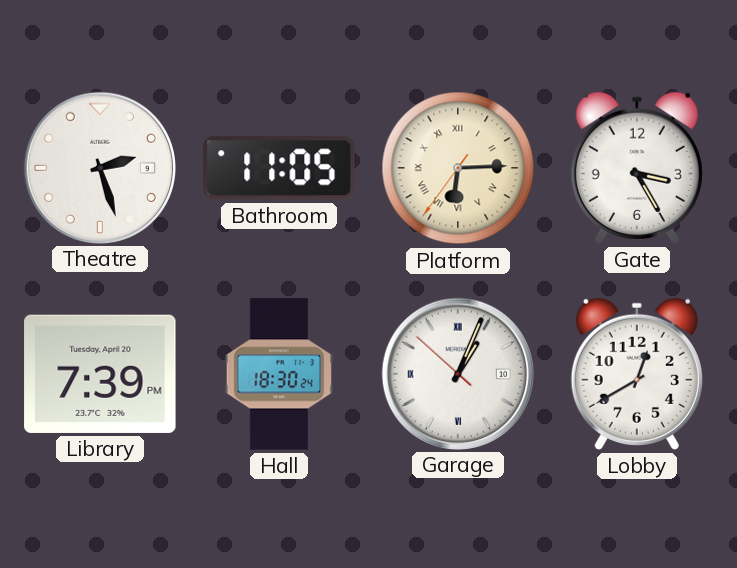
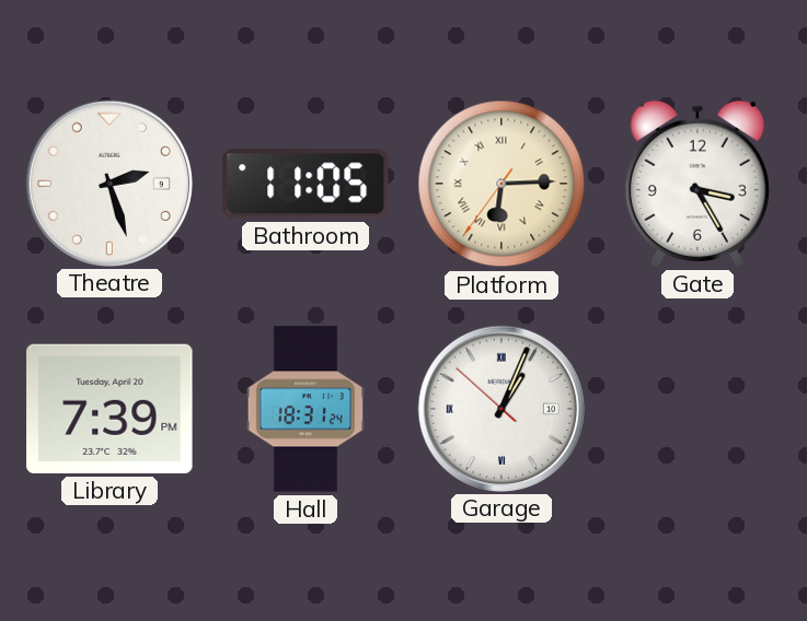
Hall: 18:30 -> 18:31 (305, 409)
Lobby: 12:40 -> none (637, 374)
